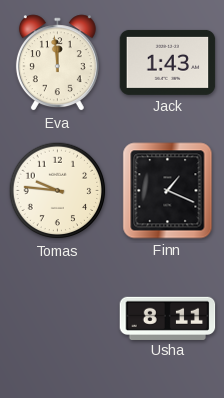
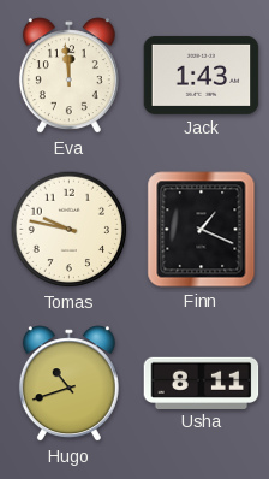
Tomas: 9:46 -> 9:47 (70, 230)
Hugo: none -> 10:42 (68, 384)
